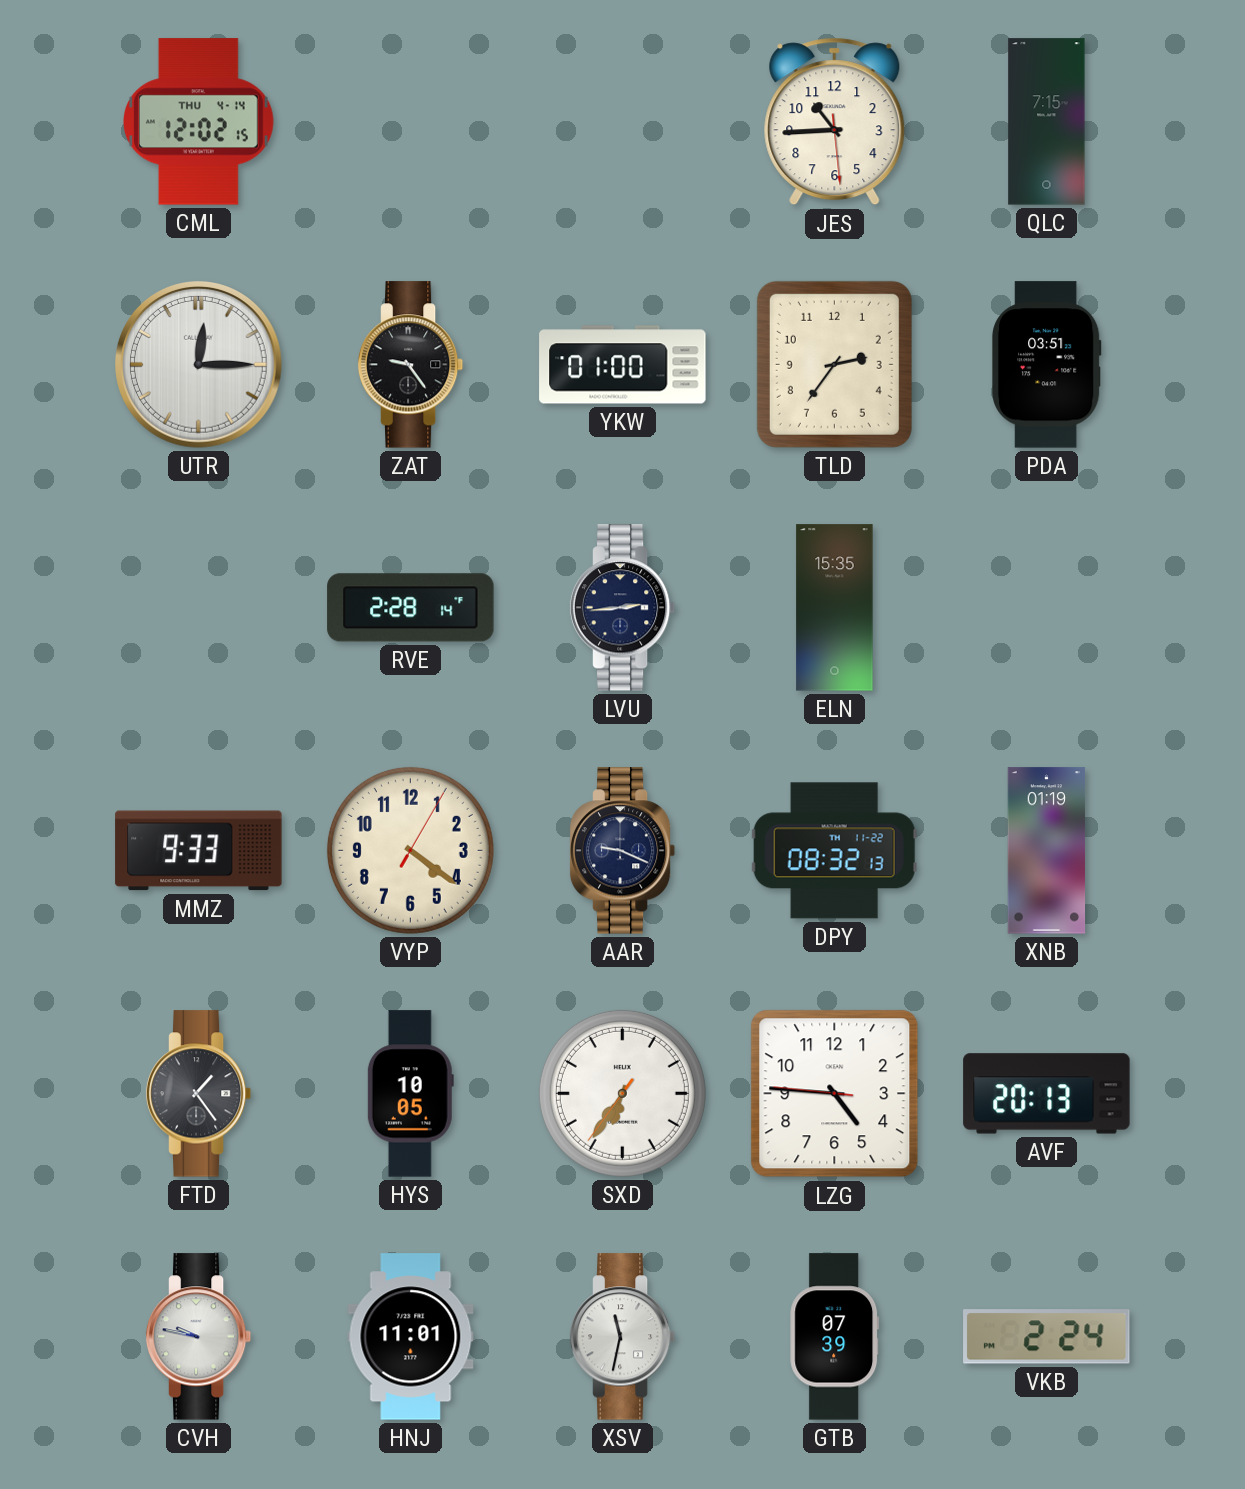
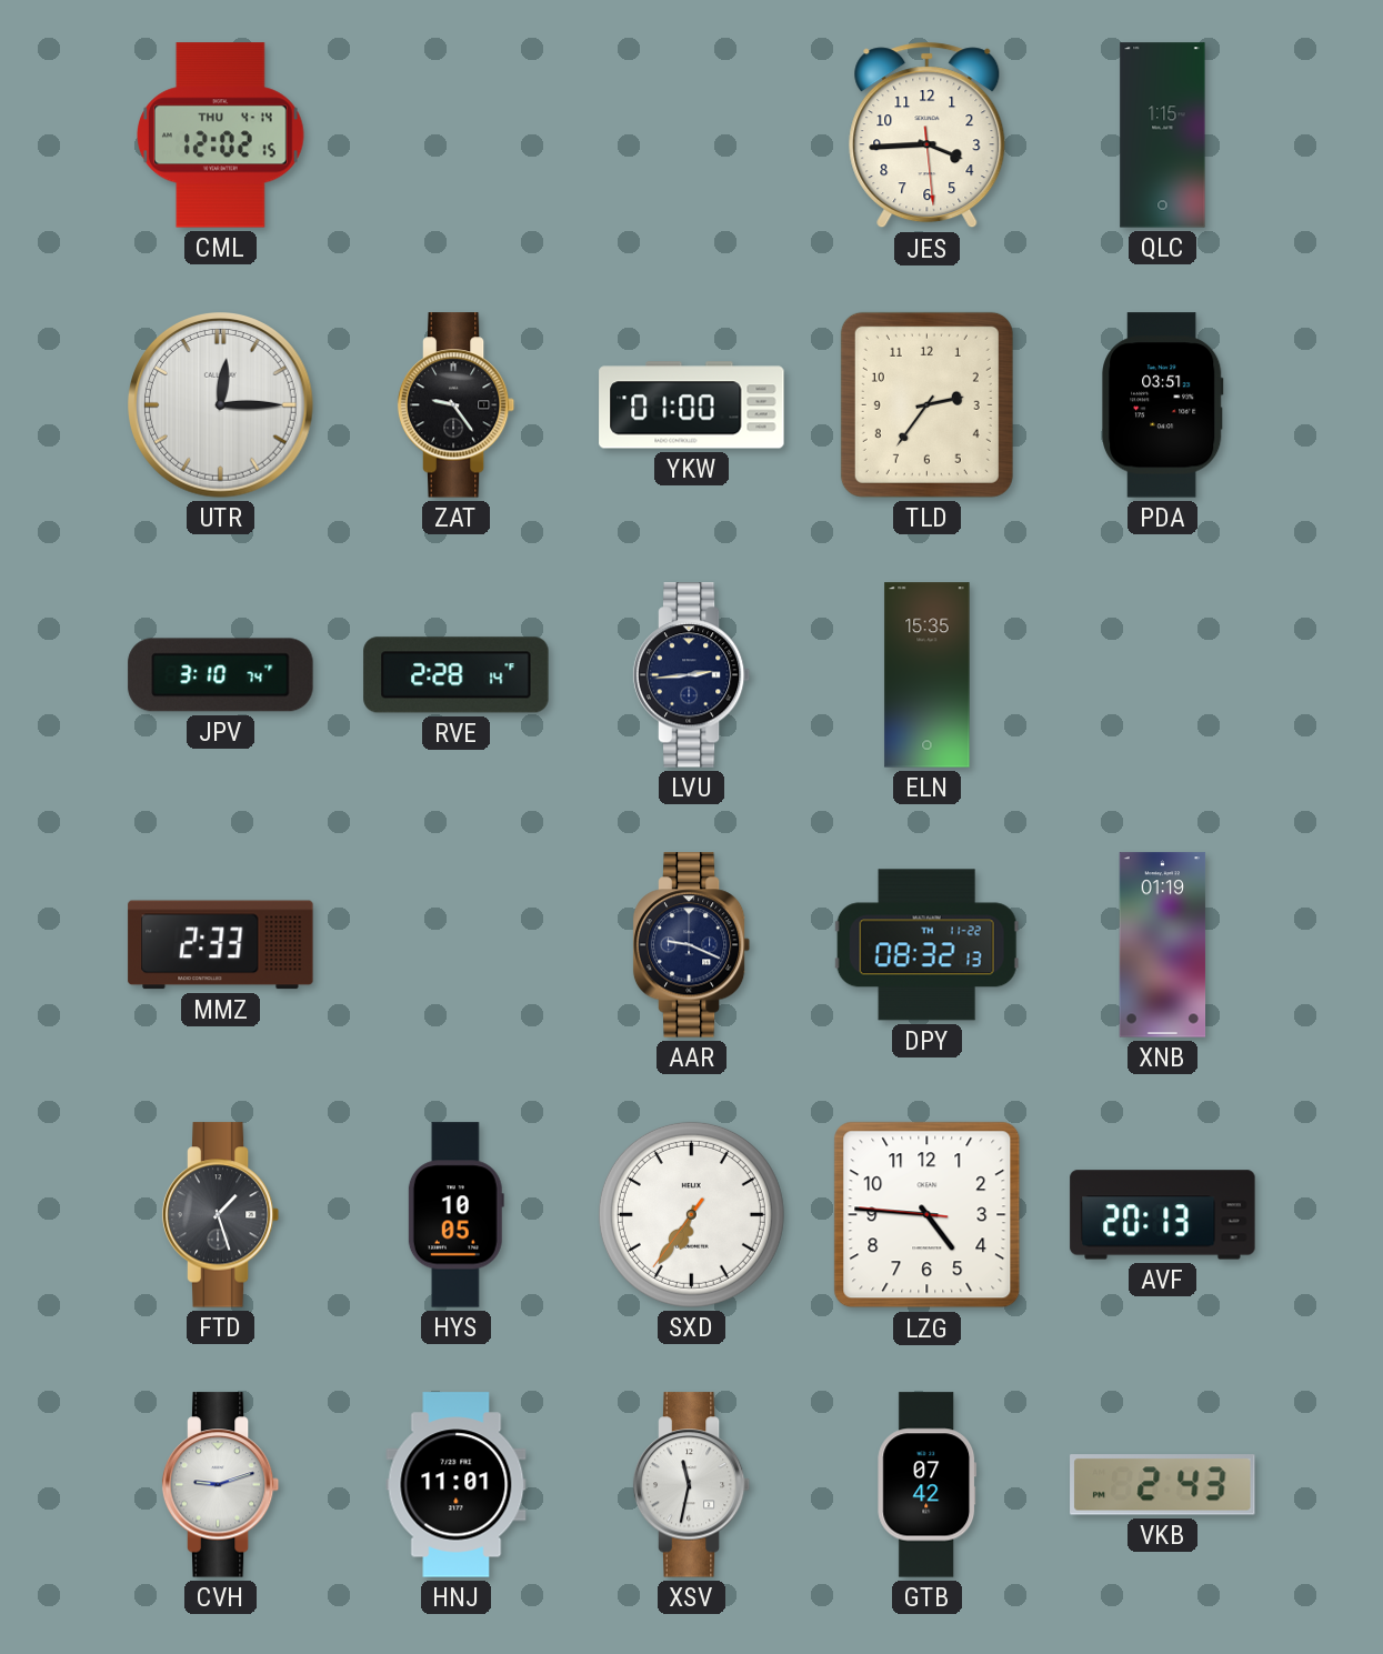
JES: 10:44 -> 3:44 (928, 136)
QLC: 7:15 -> 1:15 (1163, 136)
JPV: none -> 3:10 (221, 675)
MMZ: 9:33 -> 2:33 (221, 945)
VYP: 4:21 -> none (410, 850)
FTD: 1:24 -> 1:27 (221, 1215)
CVH: 9:47 -> 9:12 (221, 1485)
GTB: 07:39 -> 07:42 (928, 1485)
VKB: 2:24 -> 2:43 (1163, 1485)
